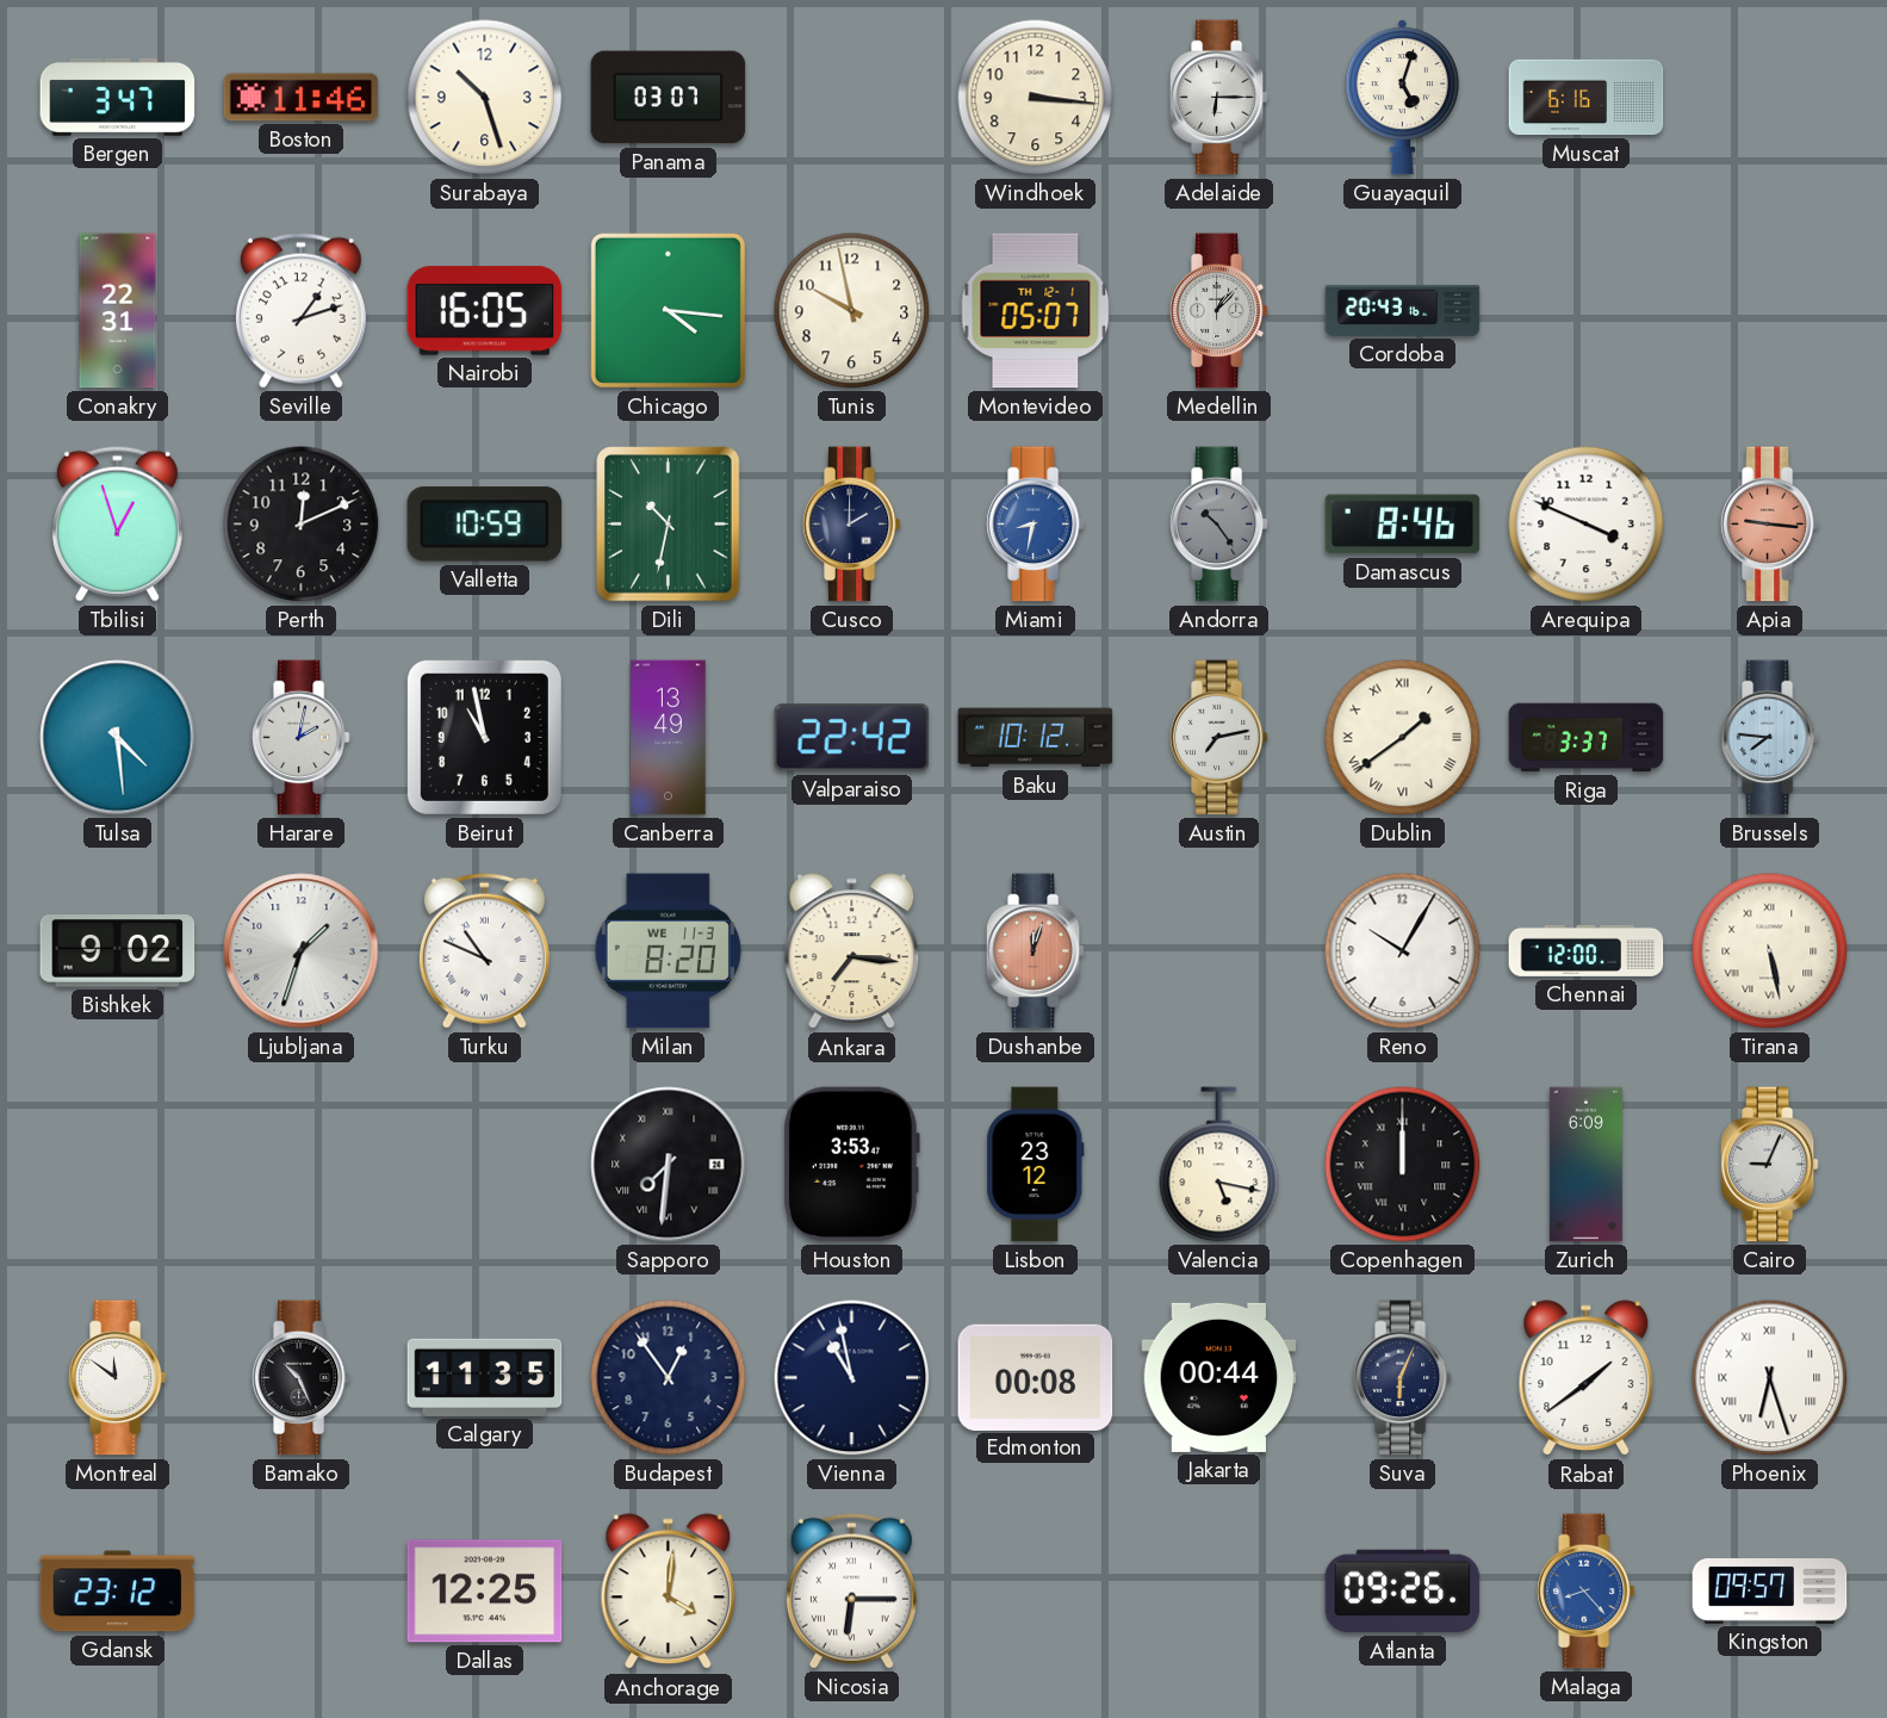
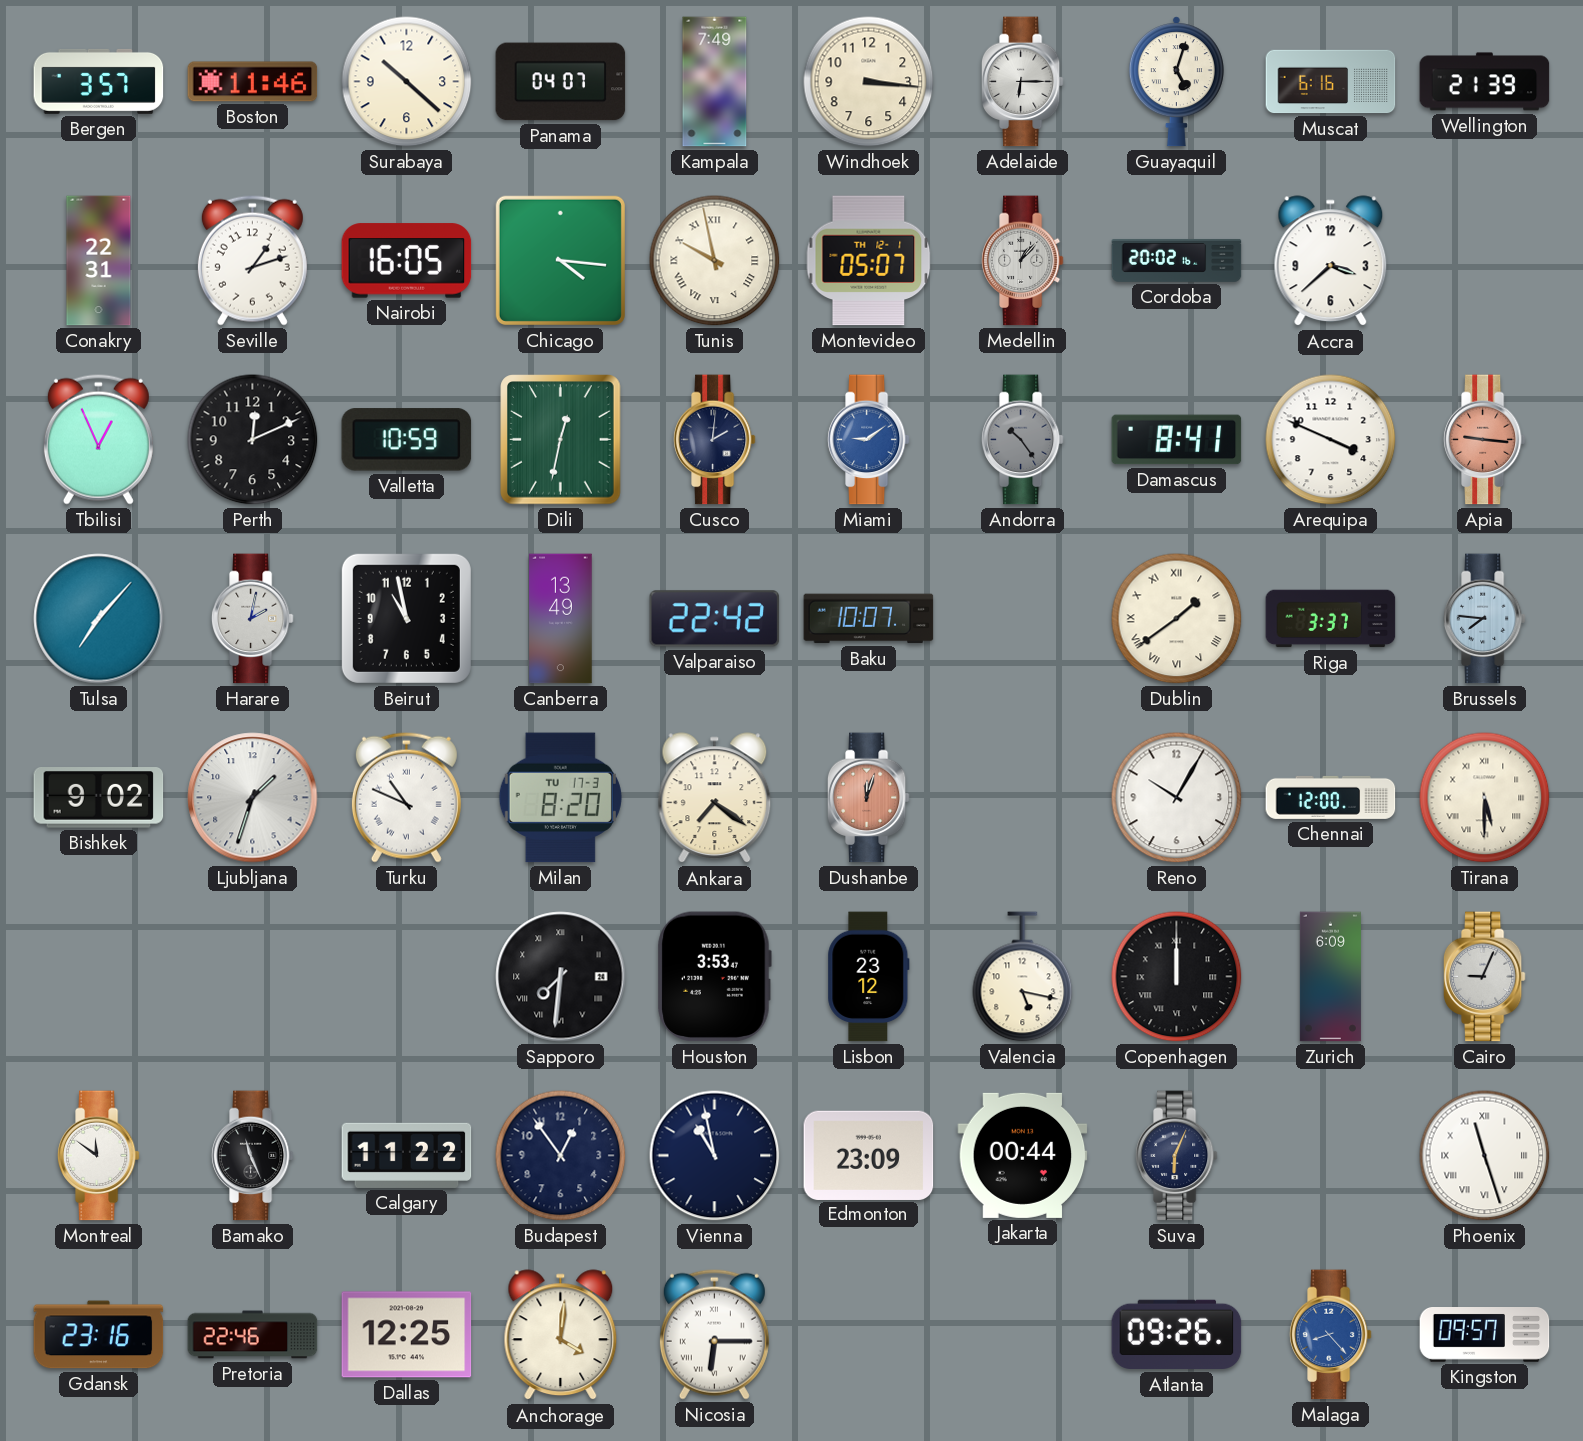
Bergen: 3:47 -> 3:57 (99, 81)
Surabaya: 10:27 -> 10:22 (407, 82)
Panama: 03:07 -> 04:07 (561, 82)
Kampala: none -> 7:49 (715, 82)
Wellington: none -> 21:39 (1485, 82)
Tunis numerals: Arabic -> Roman (715, 261)
Cordoba: 20:43 -> 20:02 (1177, 260)
Accra: none -> 3:38 (1331, 261)
Tbilisi: 12:57 -> 12:56 (98, 439)
Dili: 10:32 -> 12:32 (561, 440)
Cusco: 2:00 -> 2:01 (714, 440)
Miami: 8:32 -> 9:09 (868, 440)
Damascus: 8:46 -> 8:41 (1177, 440)
Tulsa: 4:29 -> 7:07 (99, 619)
Baku: 10:12 -> 10:07 (869, 619)
Austin: 7:13 -> none (1218, 738)
Milan date: WE 11-3 -> TU 17-3 (560, 798)
Ankara: 7:16 -> 7:21 (715, 798)
Tirana: 5:28 -> 5:30 (1485, 798)
Bamako: 10:26 -> 11:26 (252, 1156)
Calgary: 11:35 -> 11:22 (407, 1155)
Edmonton: 00:08 -> 23:09 (869, 1155)
Rabat: 1:39 -> none (1587, 1378)
Phoenix: 6:27 -> 11:27 (1485, 1156)
Gdansk: 23:12 -> 23:16 (99, 1335)
Pretoria: none -> 22:46 (253, 1335)
